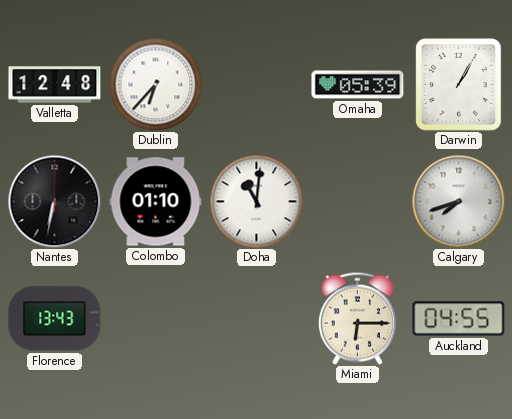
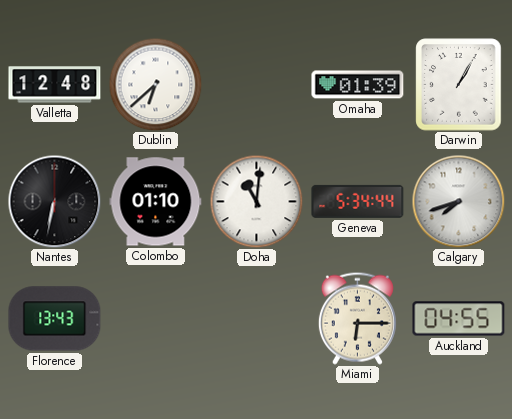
Dublin: 6:37 -> 6:38 (155, 84)
Omaha: 05:39 -> 01:39 (358, 85)
Geneva: none -> 5:34 (358, 201)
